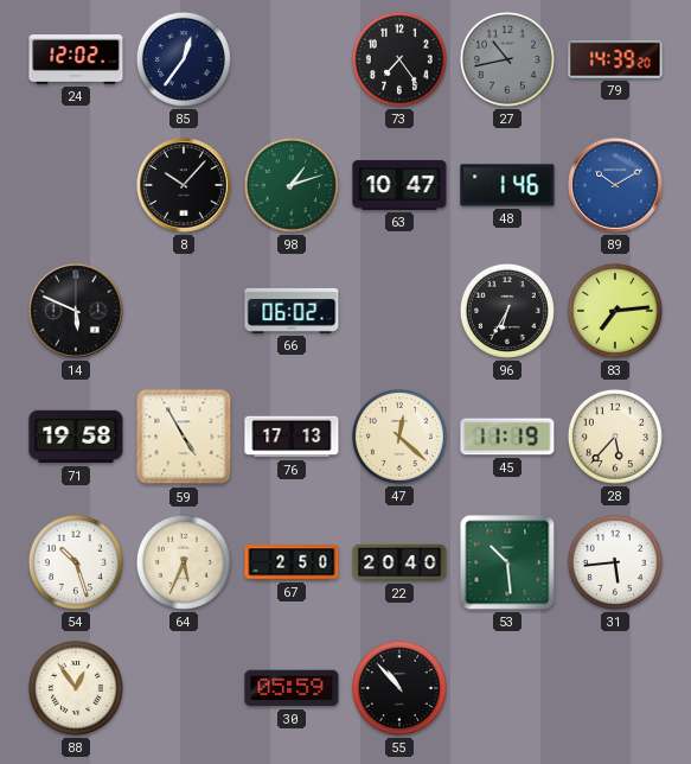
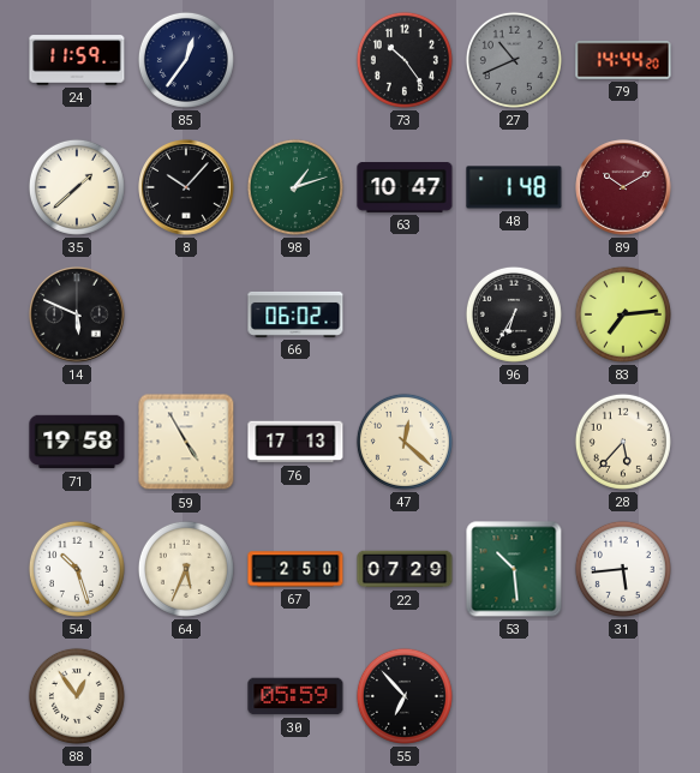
24: 12:02 -> 11:59 (77, 60)
73: 7:24 -> 10:24 (405, 60)
27: 10:43 -> 10:41 (514, 60)
79: 14:39 -> 14:44 (623, 60)
35: none -> 1:38 (77, 187)
48: 1:46 -> 1:48 (514, 187)
89 dial: blue -> burgundy (623, 187)
45: 11:19 -> none (507, 437)
22: 20:40 -> 07:29 (405, 569)
55: 10:53 -> 6:53 (405, 696)
